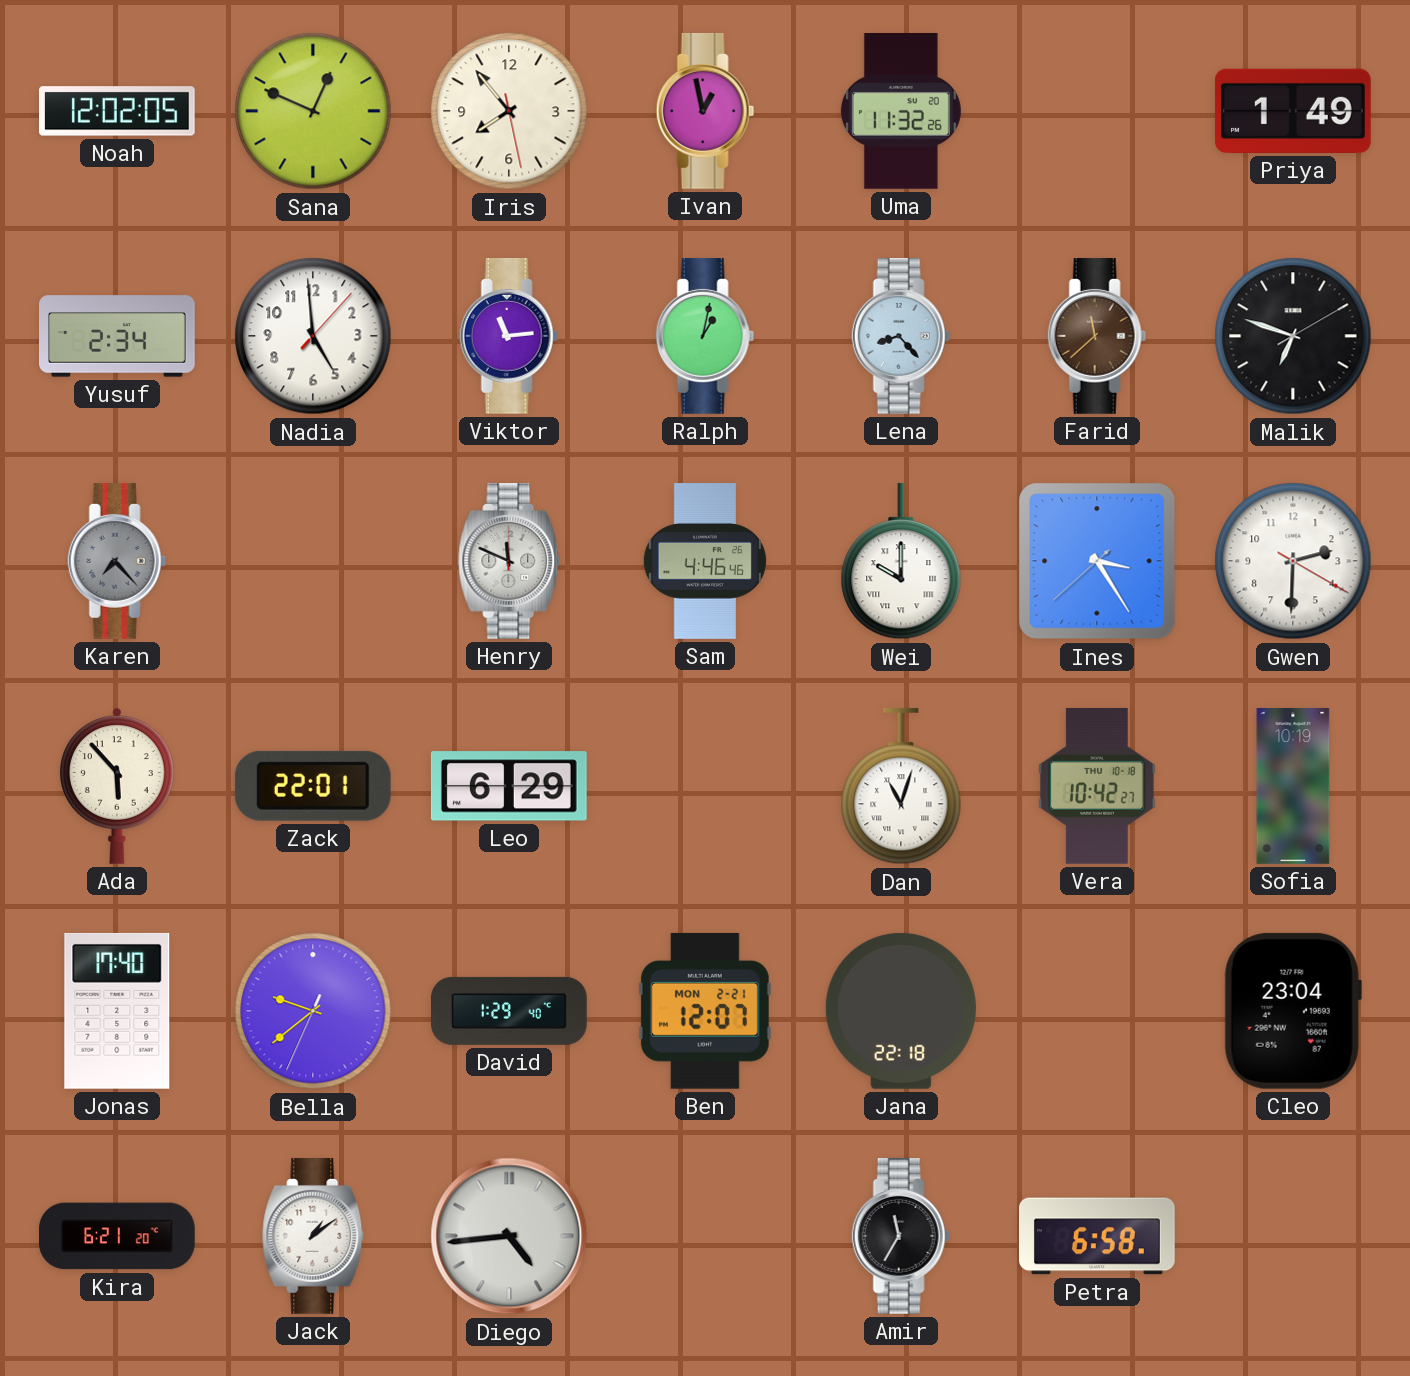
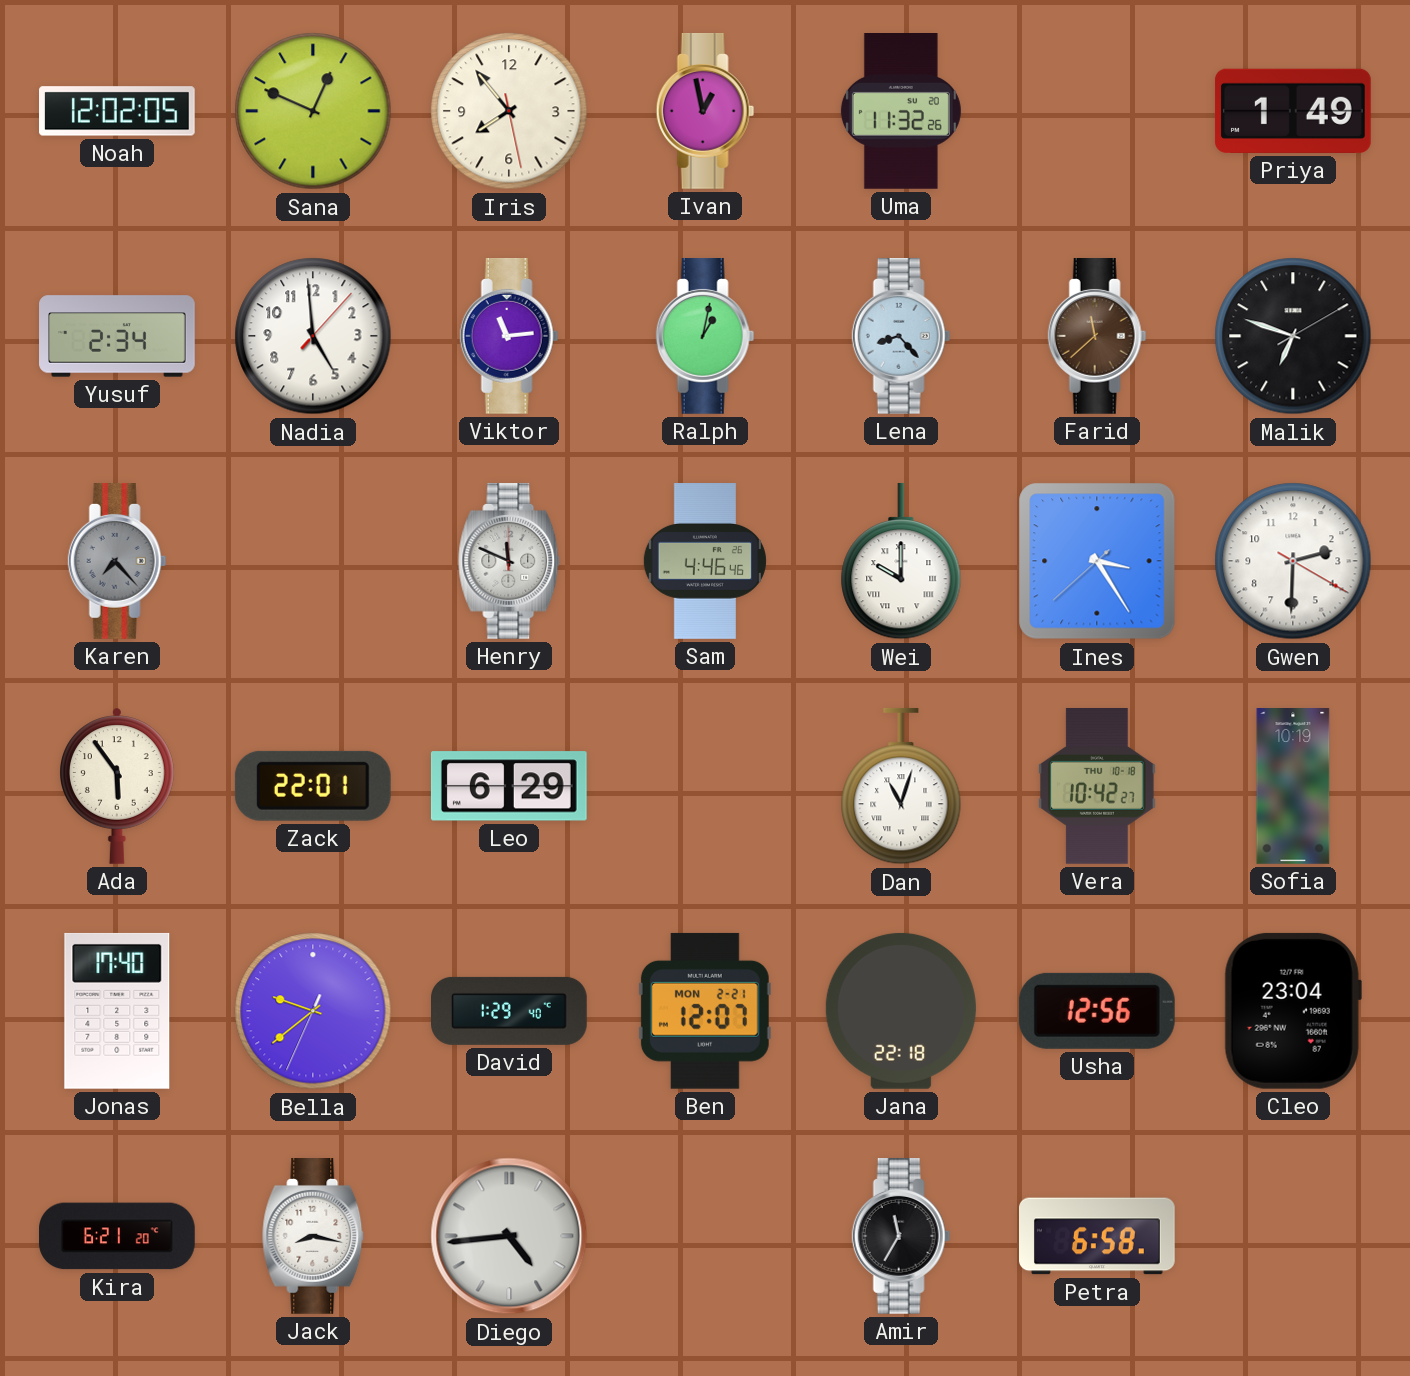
Ada: 5:53 -> 5:54 (118, 786)
Usha: none -> 12:56 (1097, 1011)
Jack: 1:09 -> 8:17 (314, 1237)
